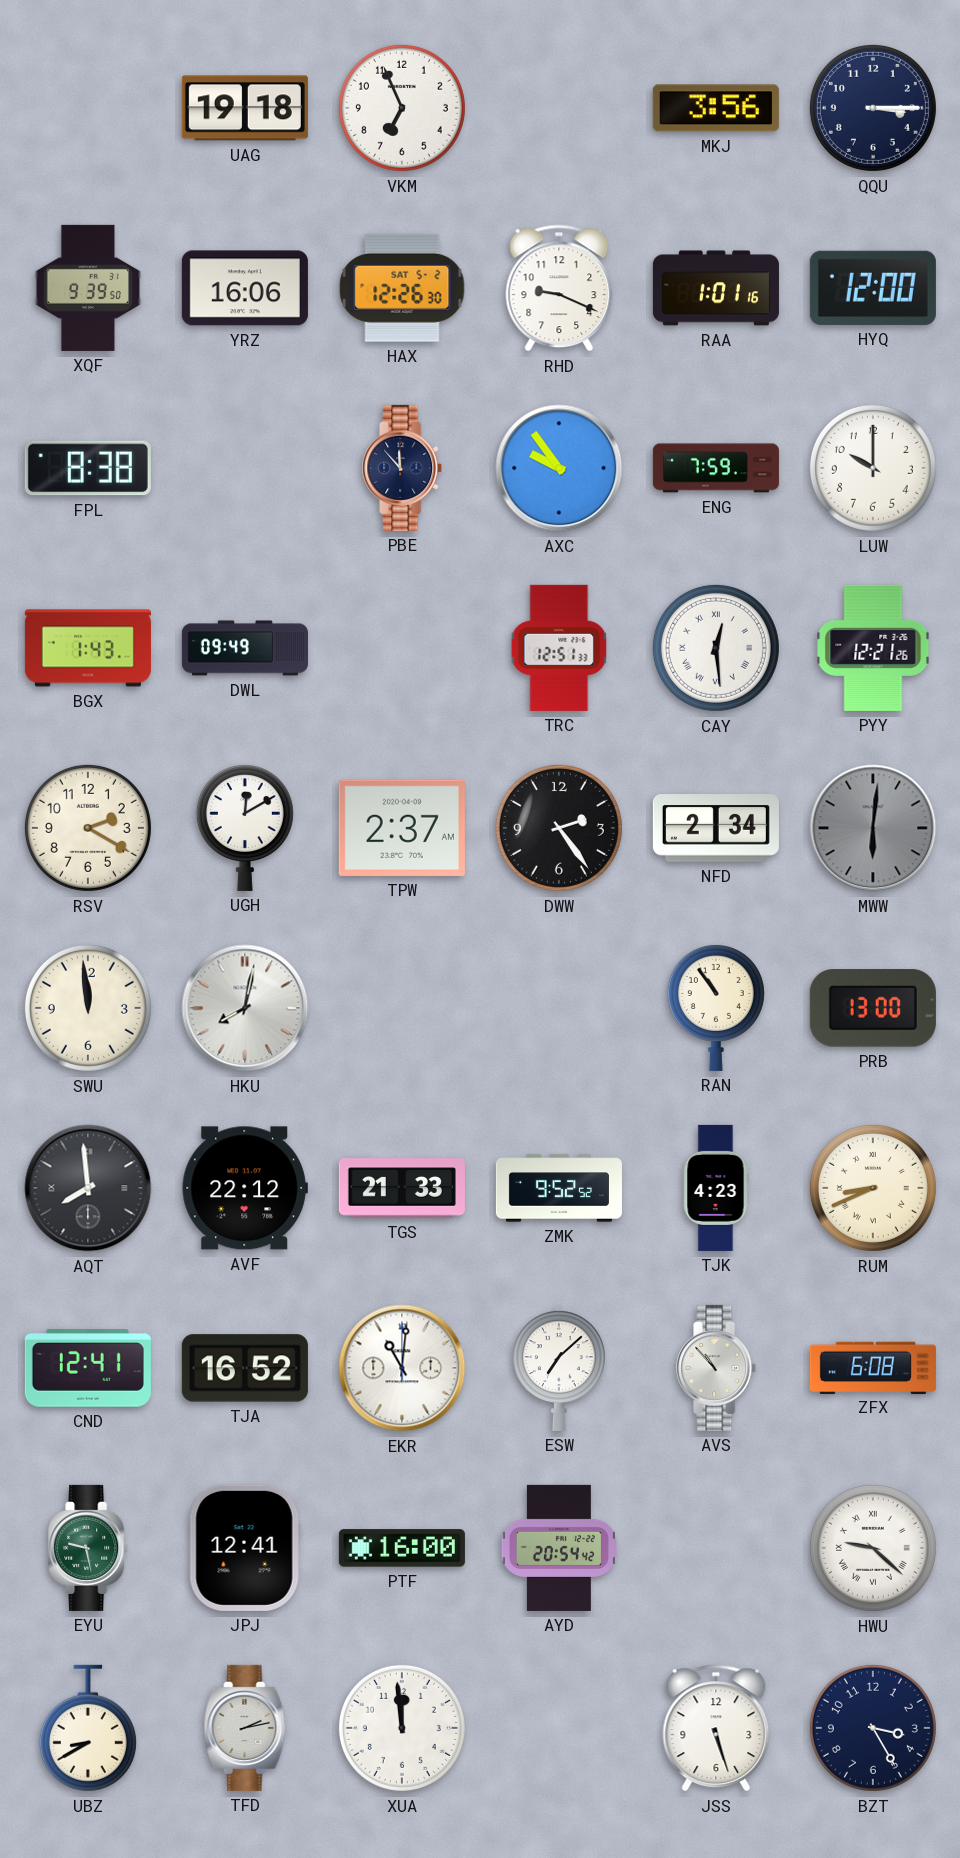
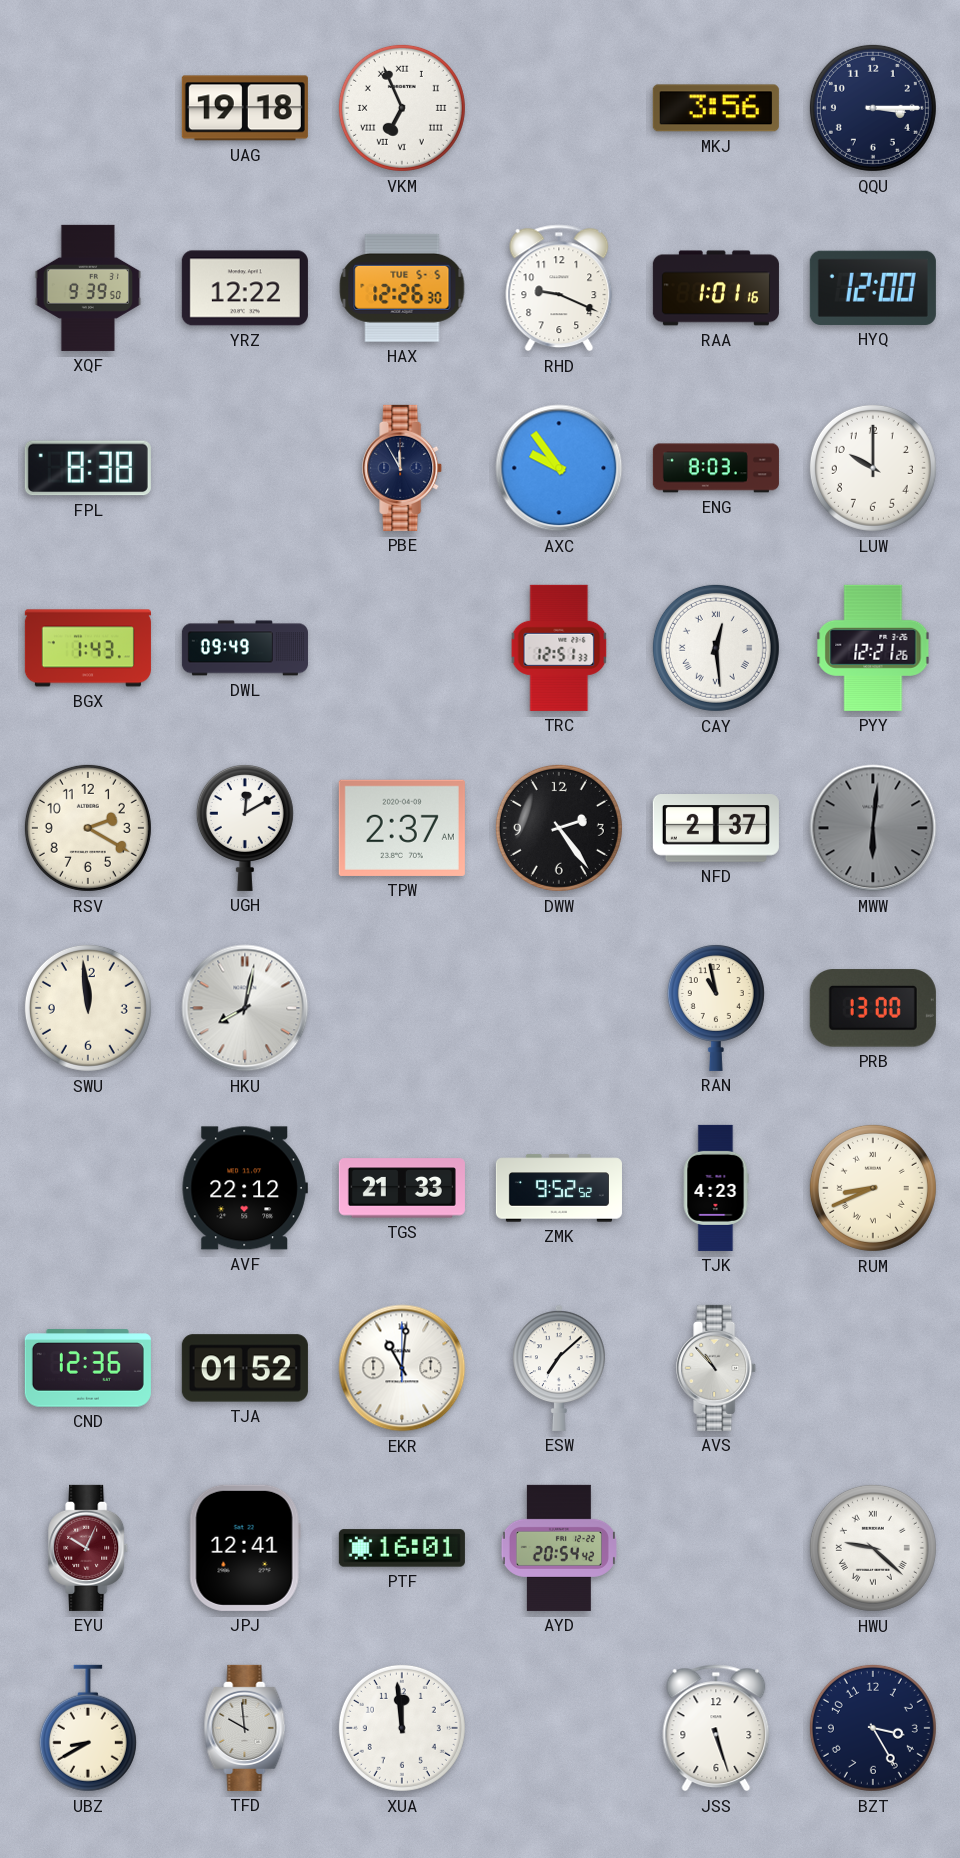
VKM numerals: Arabic -> Roman (402, 108)
YRZ: 16:06 -> 12:22 (245, 288)
HAX date: SAT 5-2 -> TUE 5-5 (402, 288)
PBE: 11:53 -> 11:55 (403, 468)
ENG: 7:59 -> 8:03 (716, 468)
NFD: 2:34 -> 2:37 (716, 829)
RAN: 10:54 -> 10:58 (716, 1007)
AQT: 7:59 -> none (88, 1188)
CND: 12:41 -> 12:36 (88, 1368)
TJA: 16:52 -> 01:52 (245, 1368)
ZFX: 6:08 -> none (873, 1367)
EYU: 9:28 -> 10:04 (89, 1548)
EYU dial: green -> burgundy (89, 1548)
PTF: 16:00 -> 16:01 (402, 1548)
TFD: 2:13 -> 9:59 (245, 1728)
